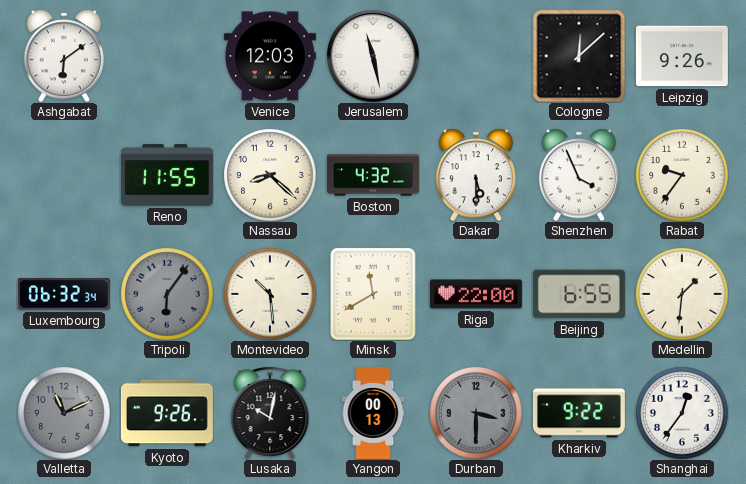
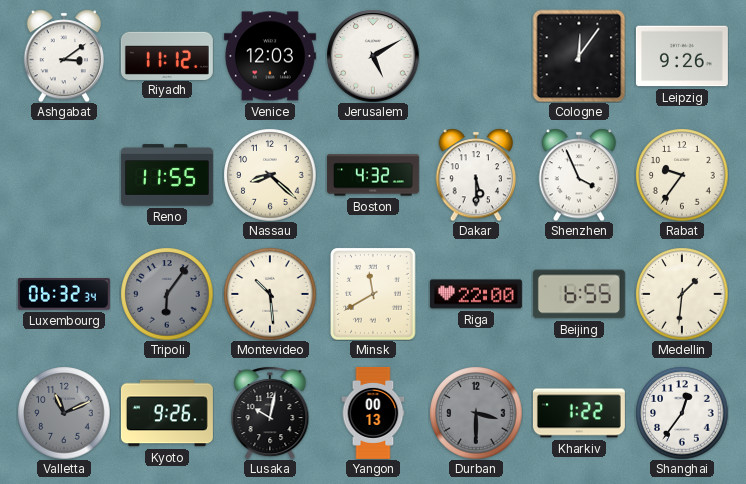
Ashgabat: 6:09 -> 3:09 (63, 56)
Riyadh: none -> 11:12 (167, 55)
Jerusalem: 11:28 -> 5:10 (373, 56)
Cologne: 12:08 -> 12:06 (579, 56)
Kharkiv: 9:22 -> 1:22 (579, 413)
